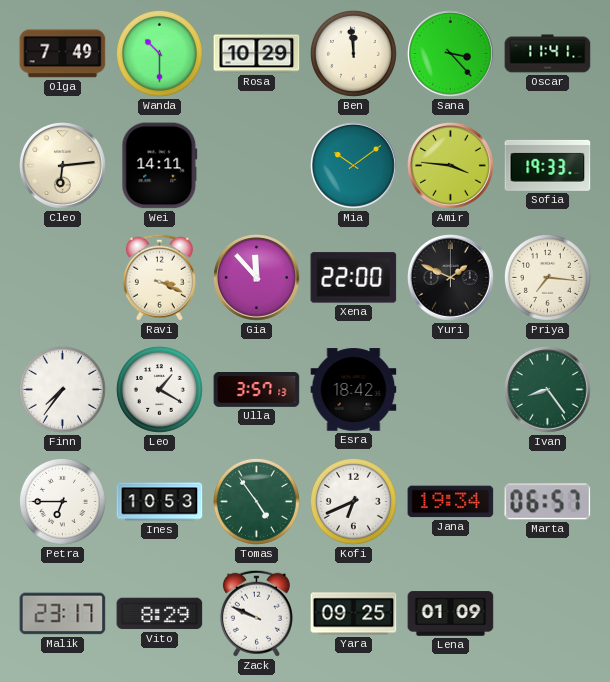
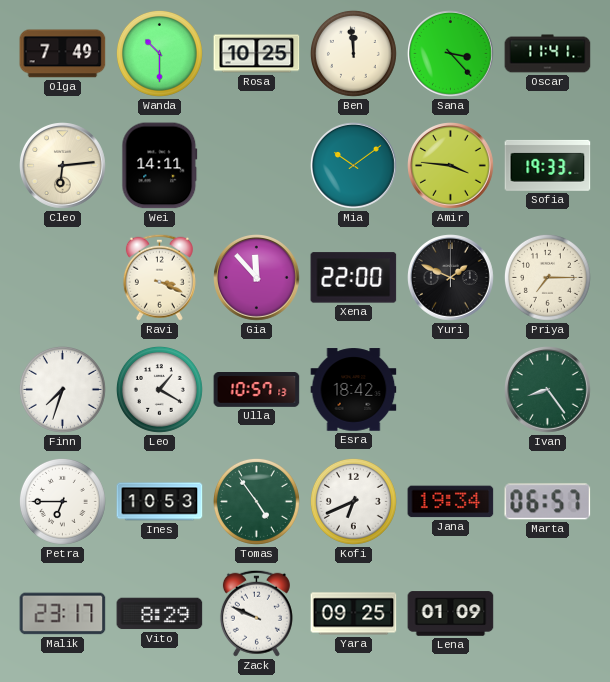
Rosa: 10:29 -> 10:25 (257, 54)
Priya: 7:16 -> 7:15 (547, 277)
Finn: 7:36 -> 7:33 (62, 389)
Ulla: 3:57 -> 10:57 (257, 390)
